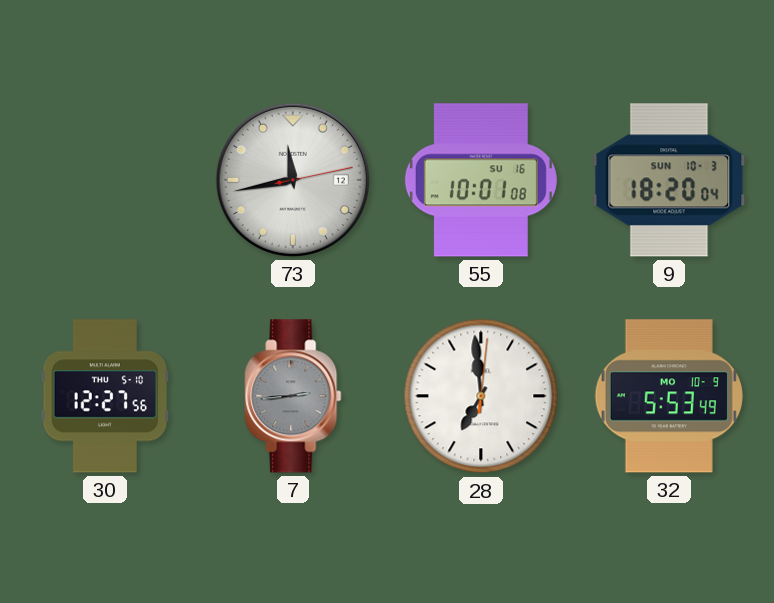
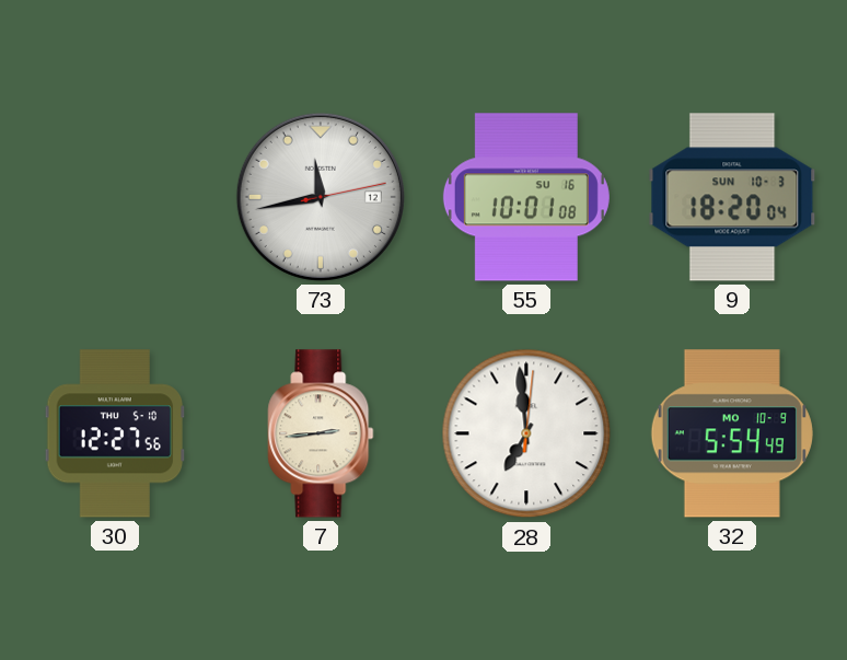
7 dial: grey -> cream (321, 433)
32: 5:53 -> 5:54 (732, 433)
